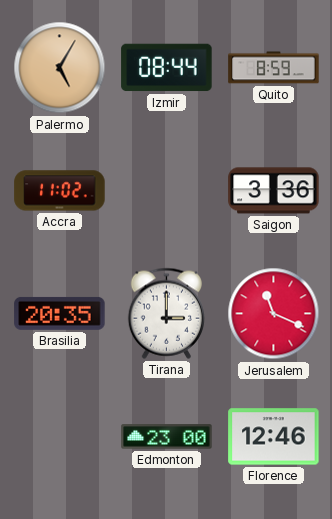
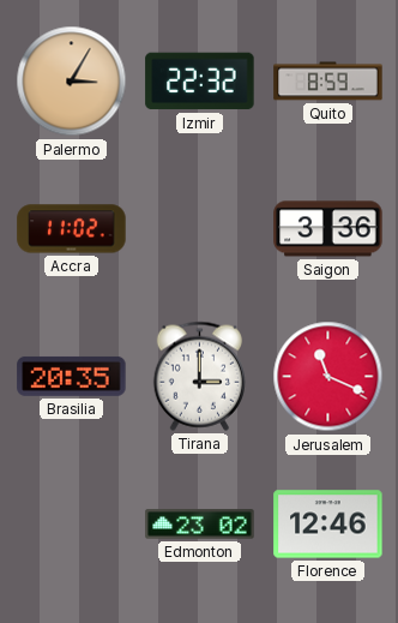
Palermo: 5:05 -> 3:05 (72, 82)
Izmir: 08:44 -> 22:32 (200, 82)
Edmonton: 23:00 -> 23:02 (200, 525)
